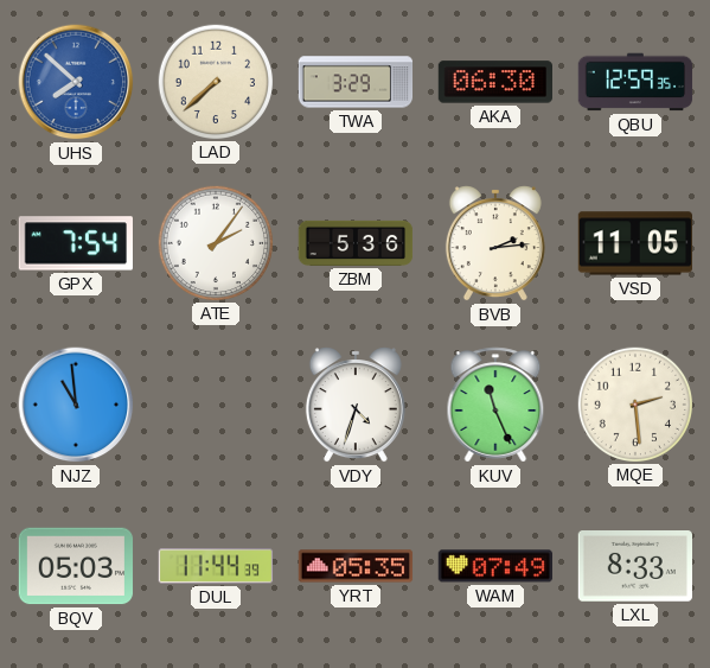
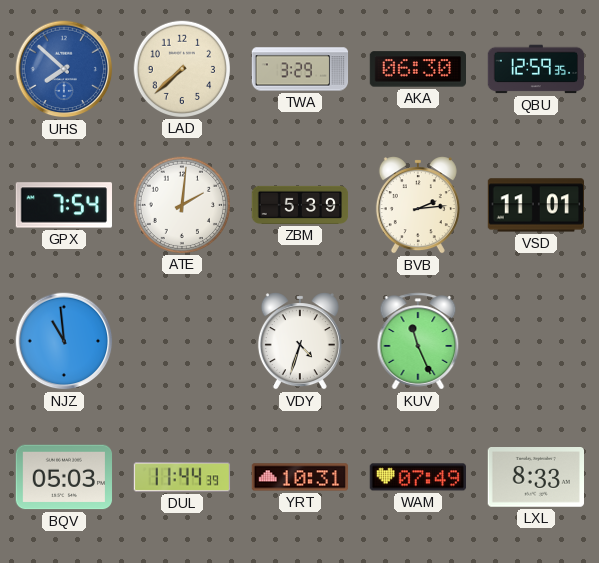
ATE: 2:06 -> 2:01 (181, 204)
ZBM: 5:36 -> 5:39 (300, 205)
VSD: 11:05 -> 11:01 (535, 205)
MQE: 2:29 -> none (634, 403)
YRT: 05:35 -> 10:31 (300, 477)
